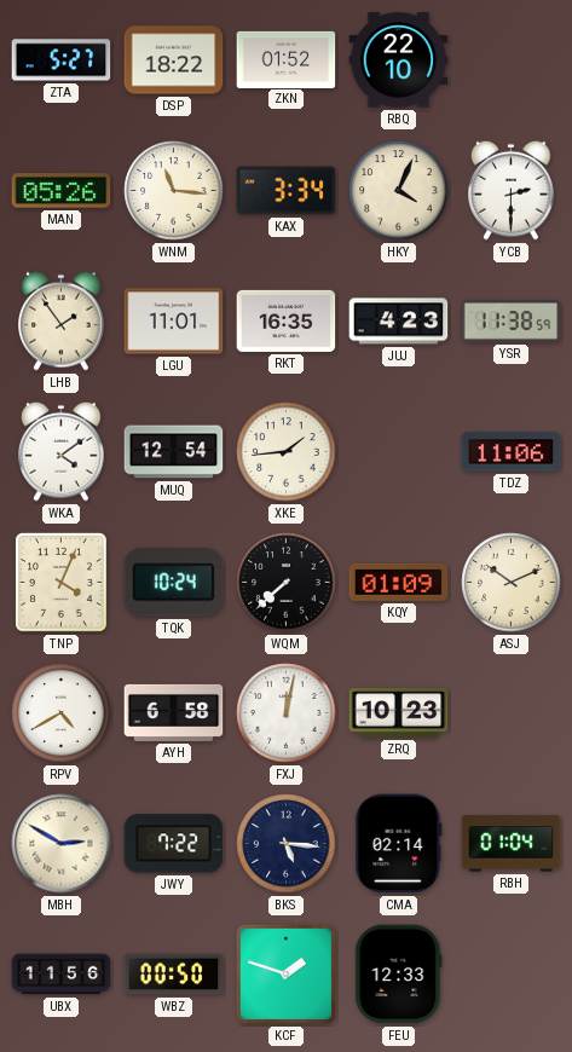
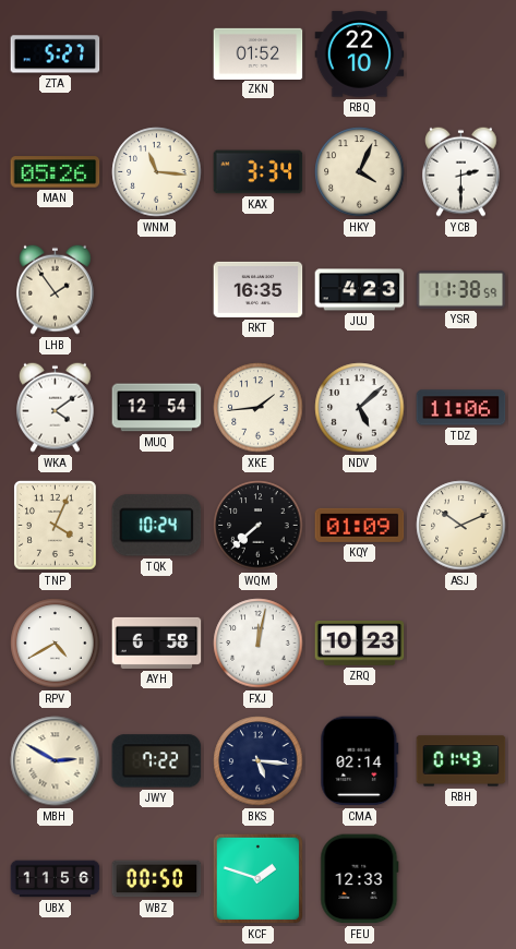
DSP: 18:22 -> none (174, 60)
LGU: 11:01 -> none (174, 322)
NDV: none -> 5:08 (360, 408)
RBH: 01:04 -> 01:43 (461, 761)
